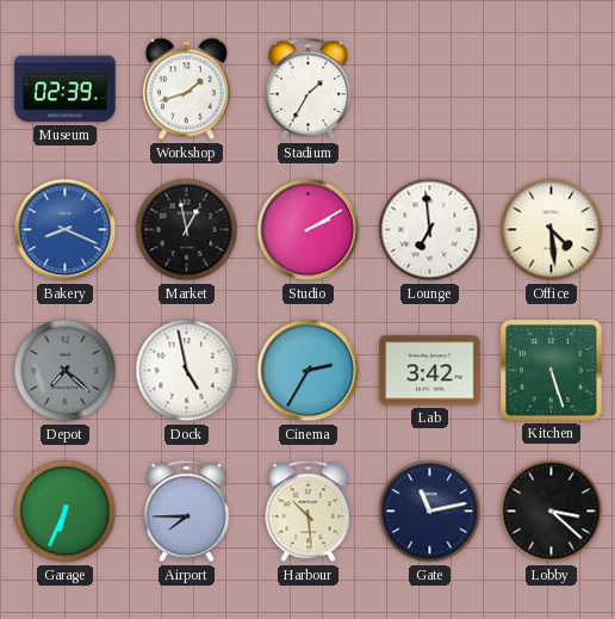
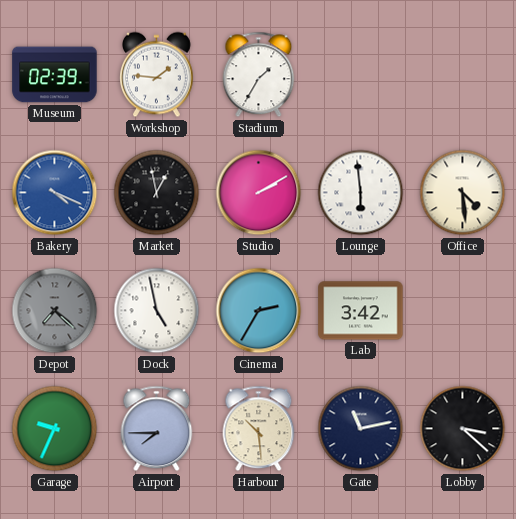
Workshop: 1:42 -> 1:46 (157, 75)
Bakery: 8:19 -> 4:19 (55, 193)
Lounge: 6:59 -> 5:59 (361, 193)
Kitchen: 5:27 -> none (552, 371)
Garage: 6:34 -> 9:34 (55, 429)
